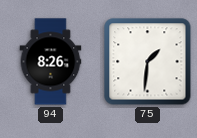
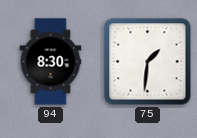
94: 8:26 -> 8:30 (51, 62)
